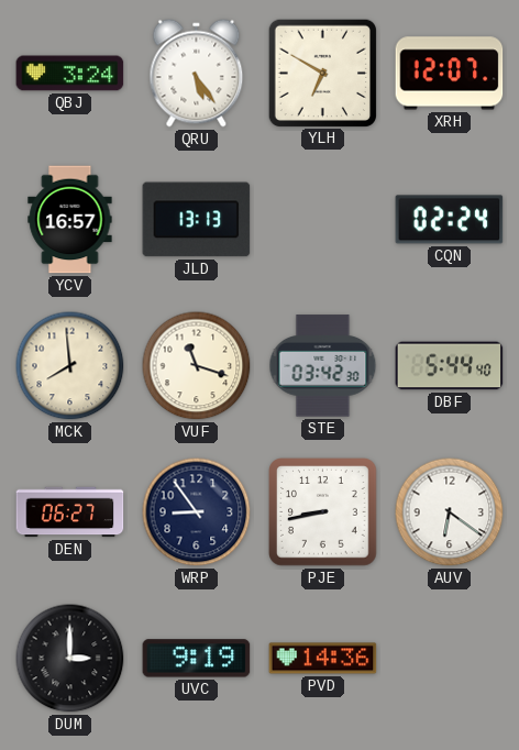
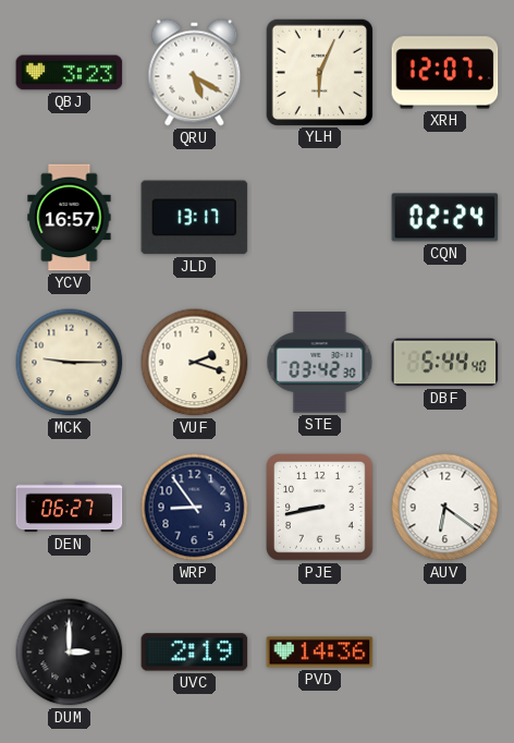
QBJ: 3:24 -> 3:23 (70, 73)
QRU: 5:24 -> 5:20 (195, 73)
YLH: 6:50 -> 6:04 (319, 72)
JLD: 13:13 -> 13:17 (195, 218)
MCK: 7:59 -> 9:15 (70, 363)
VUF: 11:18 -> 2:18 (195, 363)
UVC: 9:19 -> 2:19 (195, 653)
